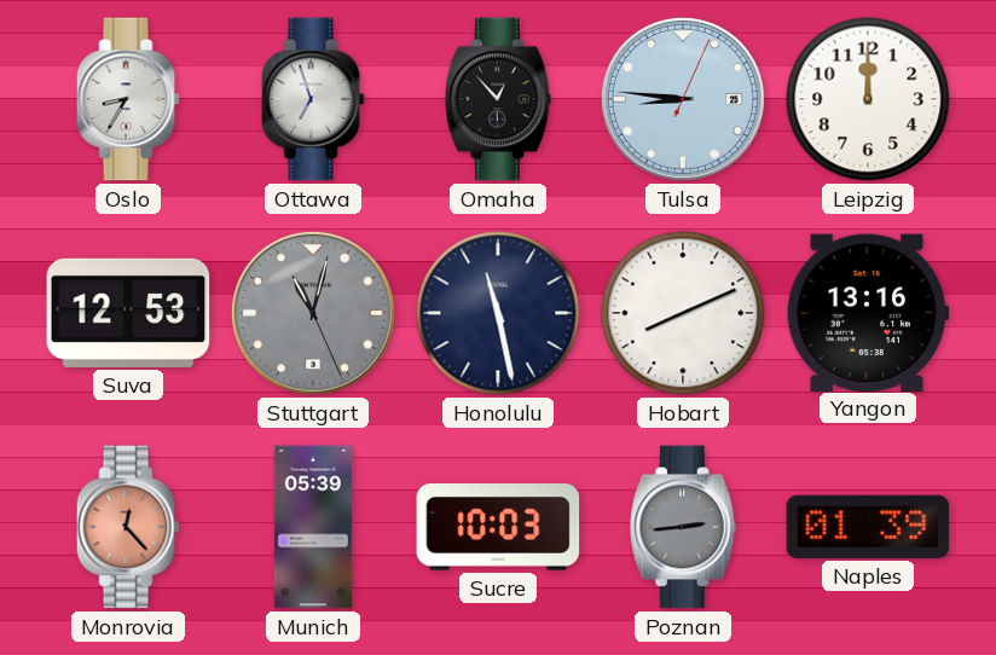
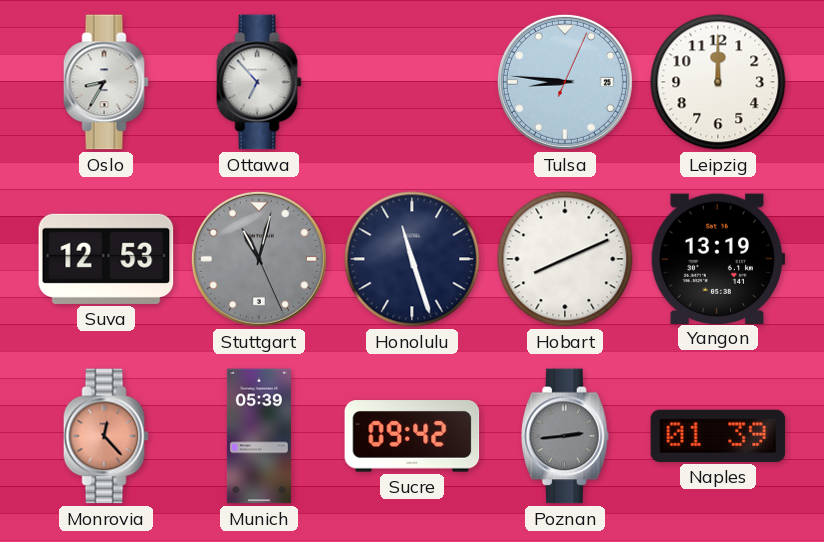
Ottawa: 6:57 -> 6:53 (259, 82)
Omaha: 12:53 -> none (499, 99)
Honolulu: 11:28 -> 11:27 (412, 259)
Yangon: 13:16 -> 13:19 (718, 258)
Sucre: 10:03 -> 09:42 (412, 436)
